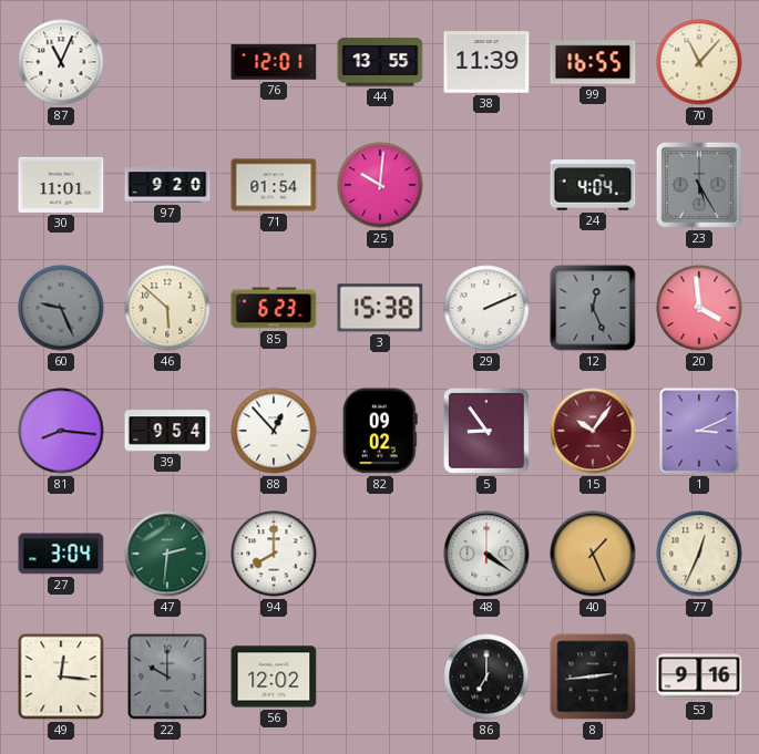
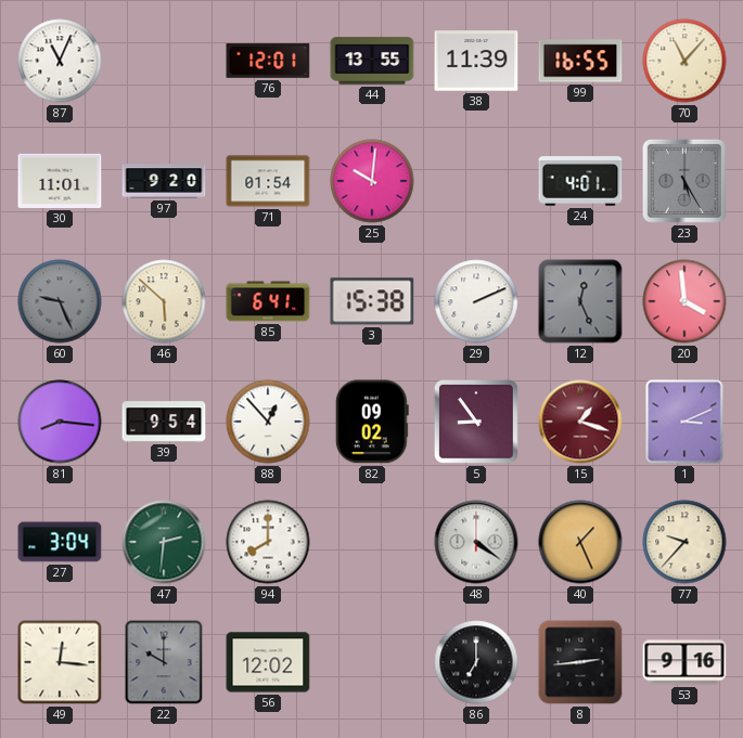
24: 4:04 -> 4:01 (580, 181)
85: 6:23 -> 6:41 (268, 301)
15: 10:06 -> 1:18 (580, 422)
77: 12:34 -> 9:37 (684, 542)
